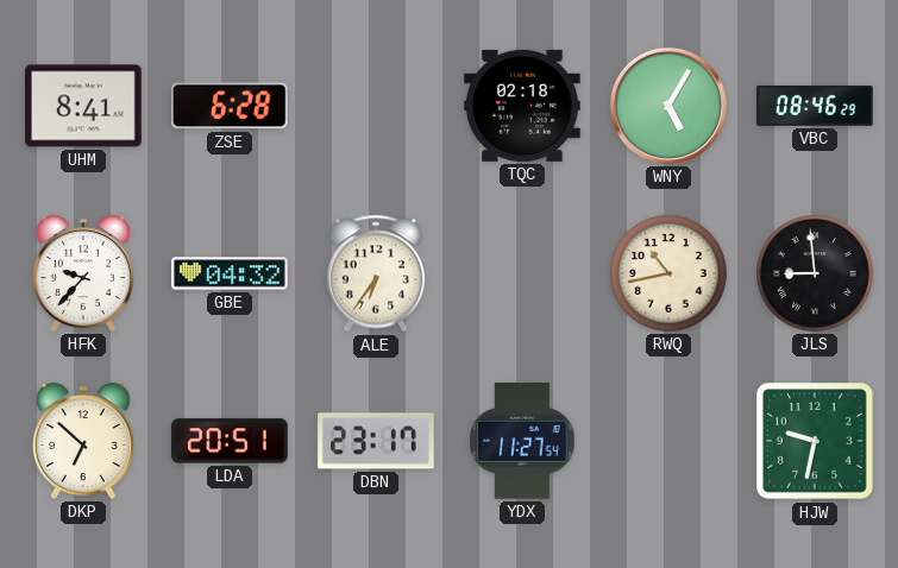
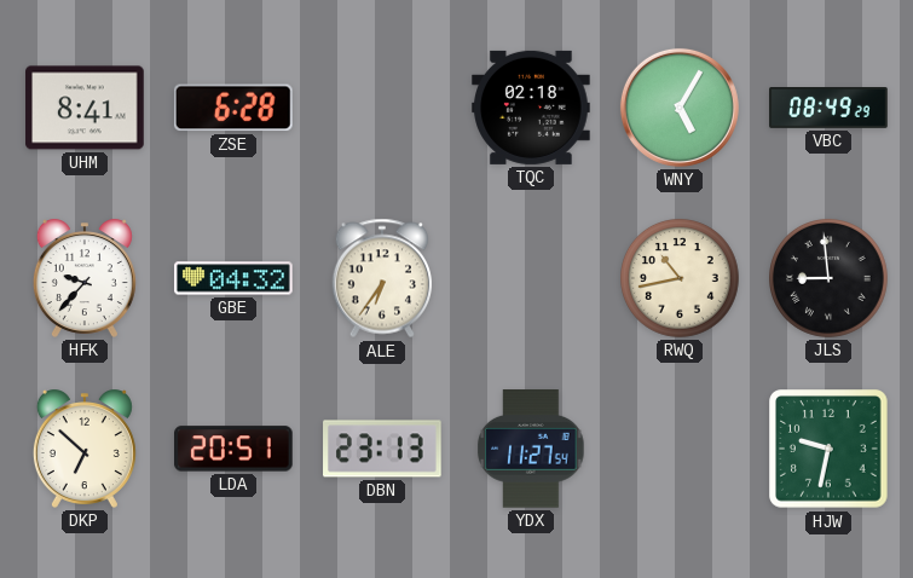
VBC: 08:46 -> 08:49 (828, 109)
DBN: 23:17 -> 23:13 (382, 449)
